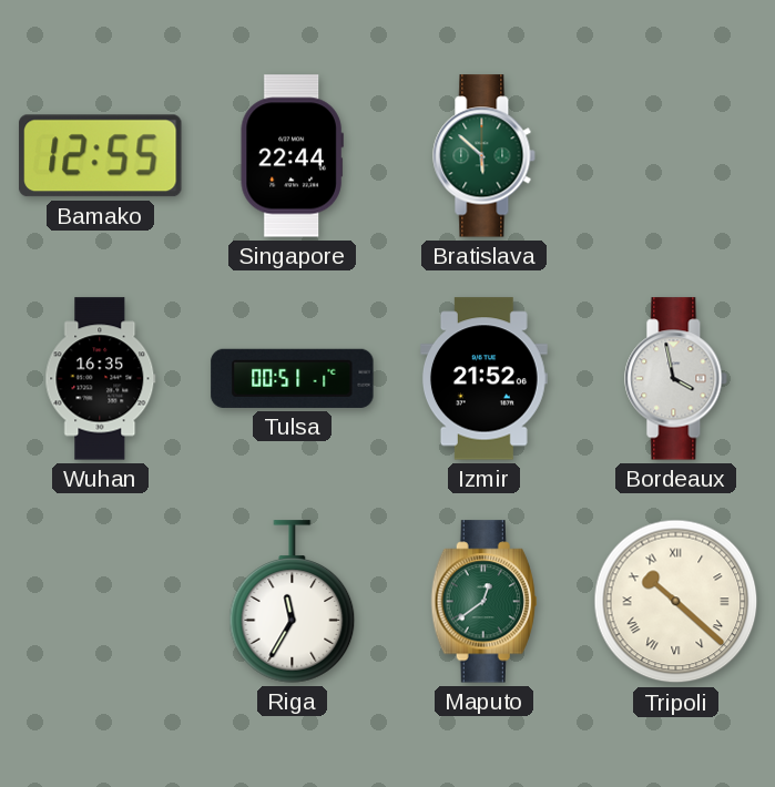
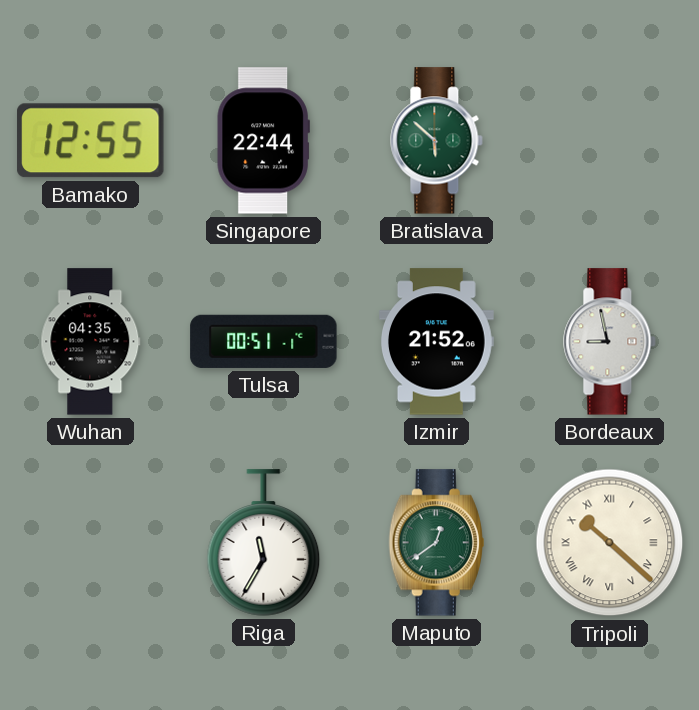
Wuhan: 16:35 -> 04:35 (91, 342)
Bordeaux: 3:58 -> 8:58 (610, 342)
